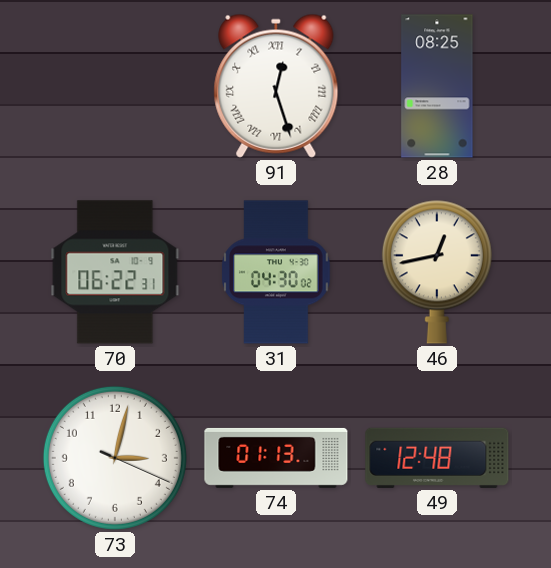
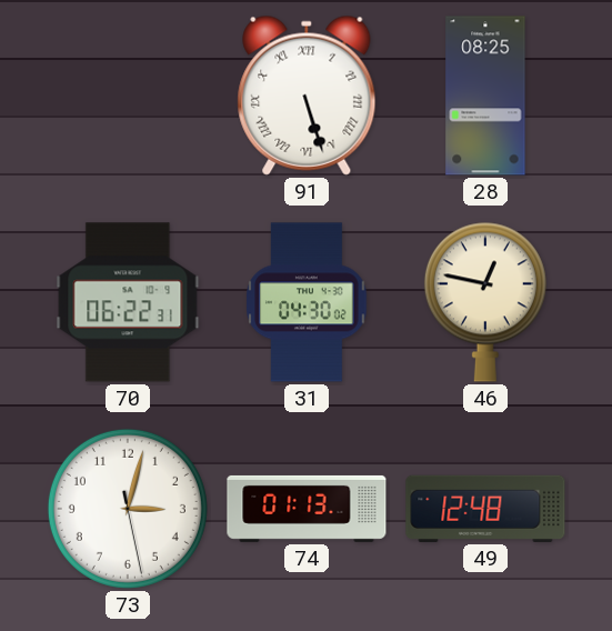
91: 12:27 -> 5:27 (307, 96)
46: 12:43 -> 12:47 (485, 302)
73: 3:02:19 -> 3:02:28 (128, 509)
